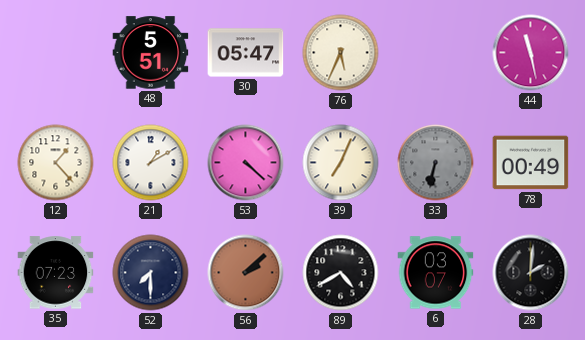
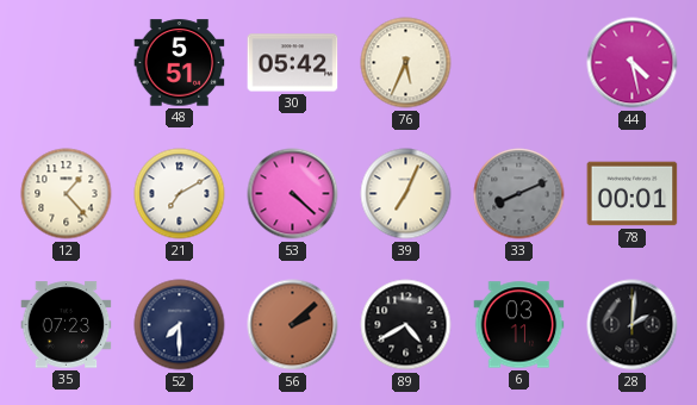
30: 05:47 -> 05:42 (293, 63)
44: 11:28 -> 4:28 (633, 63)
21: 1:10 -> 7:10 (180, 194)
33: 6:32 -> 8:11 (519, 194)
78: 00:49 -> 00:01 (633, 194)
6: 03:07 -> 03:11 (519, 325)
